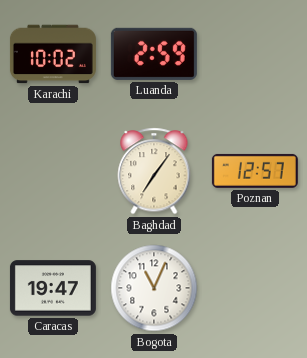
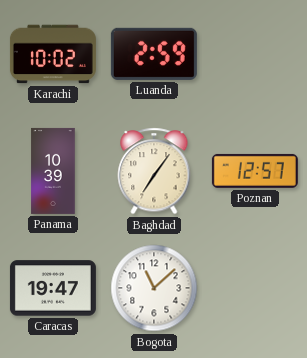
Panama: none -> 10:39 (53, 171)
Bogota: 11:04 -> 11:08 (154, 288)
